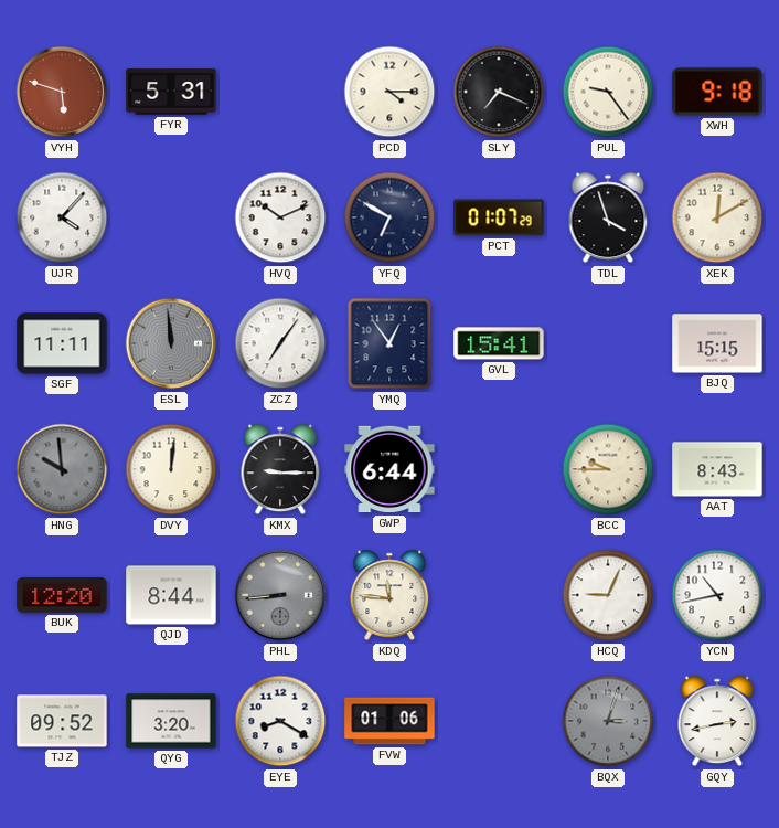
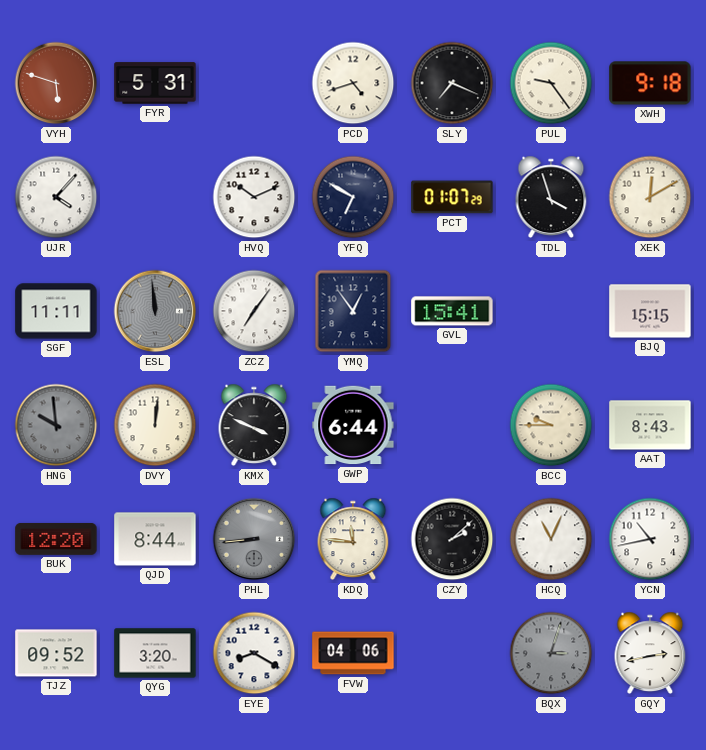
PCD: 4:15 -> 4:42 (353, 83)
KMX: 9:15 -> 3:49 (254, 425)
CZY: none -> 2:08 (452, 539)
HCQ: 9:04 -> 11:04 (551, 539)
FVW: 01:06 -> 04:06 (353, 653)
